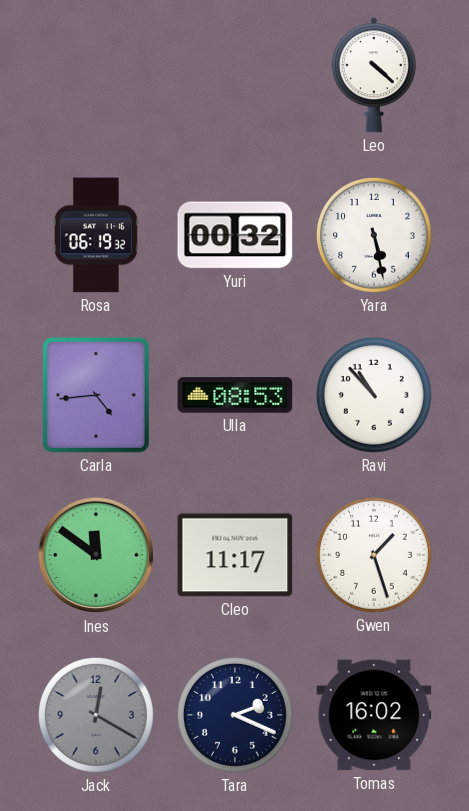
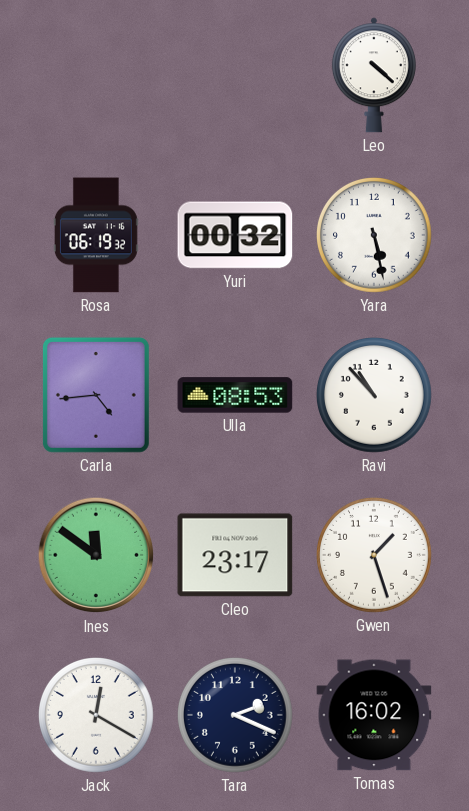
Cleo: 11:17 -> 23:17 (235, 555)
Jack dial: grey -> white (97, 716)
